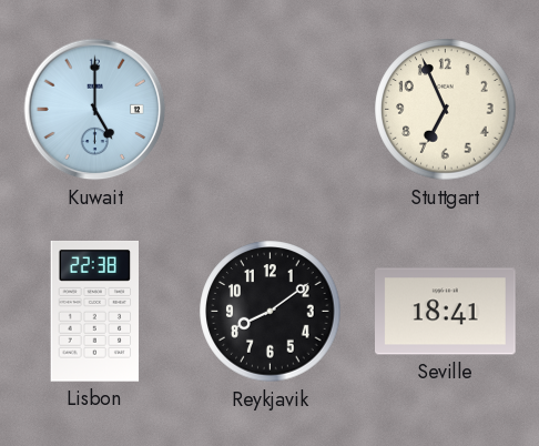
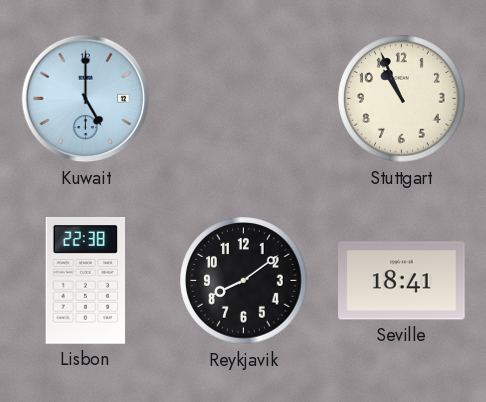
Stuttgart: 6:56 -> 10:56 (402, 99)
